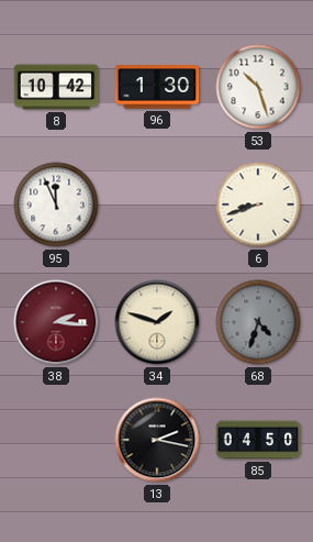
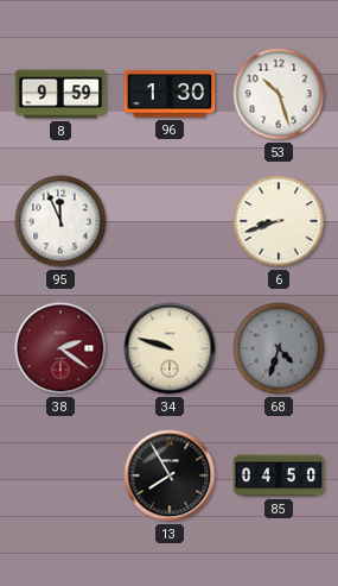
8: 10:42 -> 9:59 (60, 94)
38: 2:16 -> 2:21 (60, 348)
34: 1:48 -> 9:48 (170, 348)
13: 2:17 -> 7:55 (170, 475)
